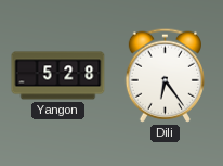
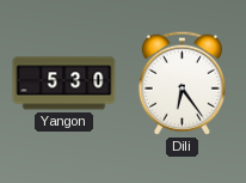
Yangon: 5:28 -> 5:30 (64, 84)
